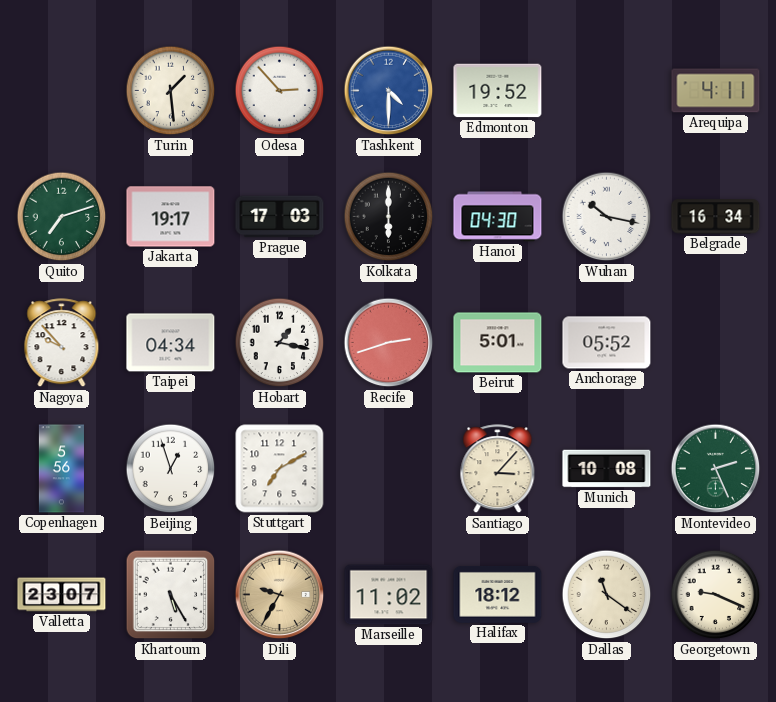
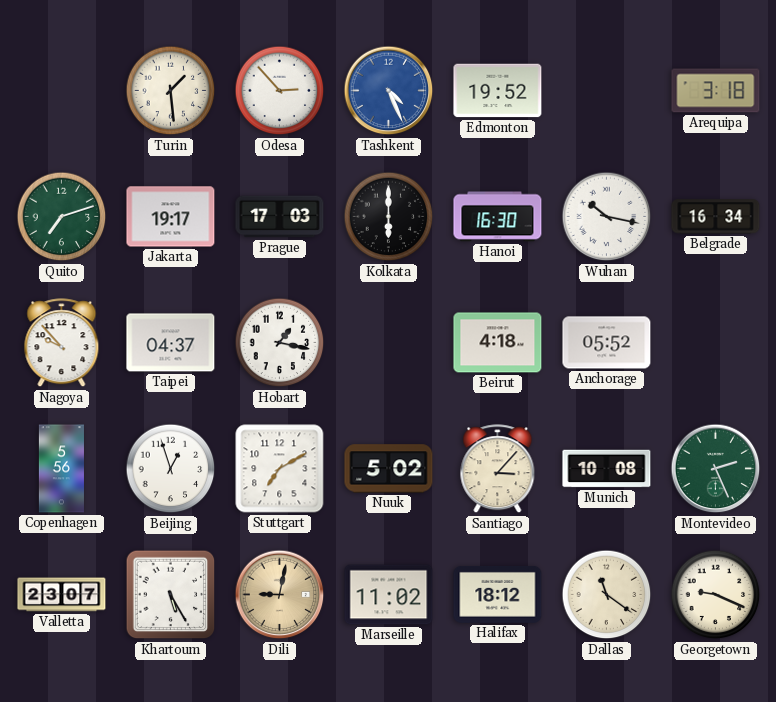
Tashkent: 4:30 -> 4:26 (389, 91)
Arequipa: 4:11 -> 3:18 (716, 91)
Hanoi: 04:30 -> 16:30 (498, 217)
Taipei: 04:34 -> 04:37 (171, 343)
Recife: 2:42 -> none (389, 343)
Beirut: 5:01 -> 4:18 (498, 343)
Nuuk: none -> 5:02 (389, 469)
Dili: 9:35 -> 9:02 (280, 595)
